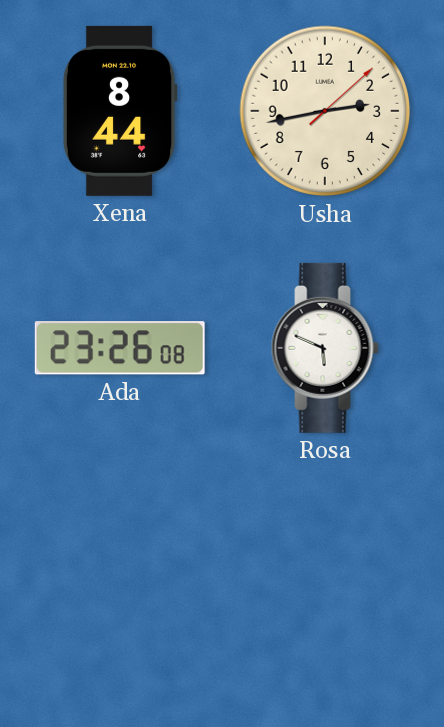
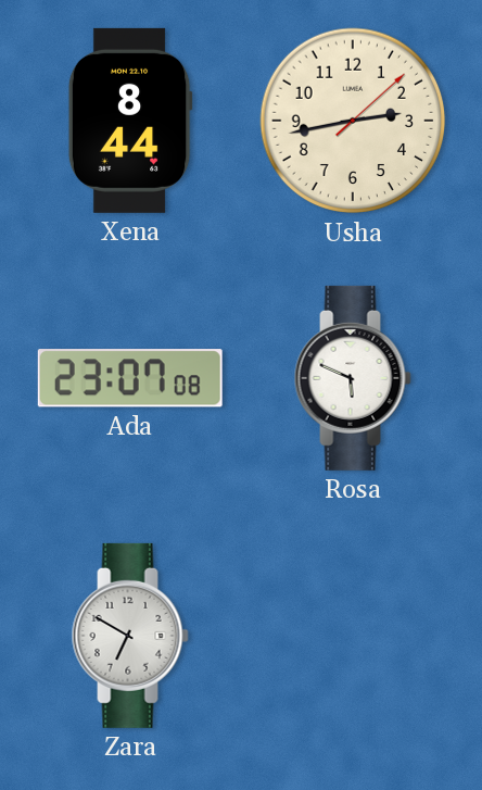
Ada: 23:26 -> 23:07 (130, 378)
Zara: none -> 6:50 (130, 636)
